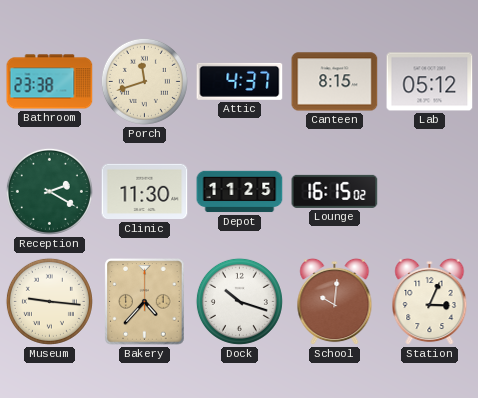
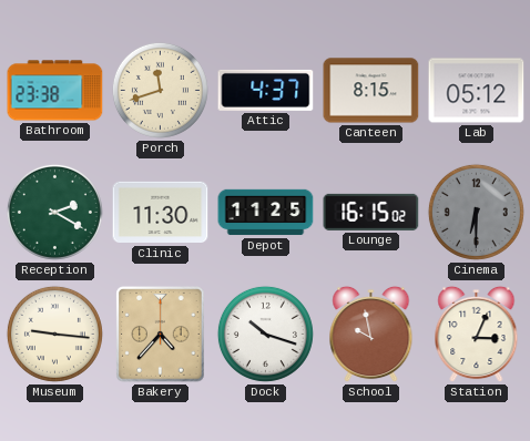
Cinema: none -> 6:30 (476, 212)
School: 10:01 -> 9:58 (371, 335)
